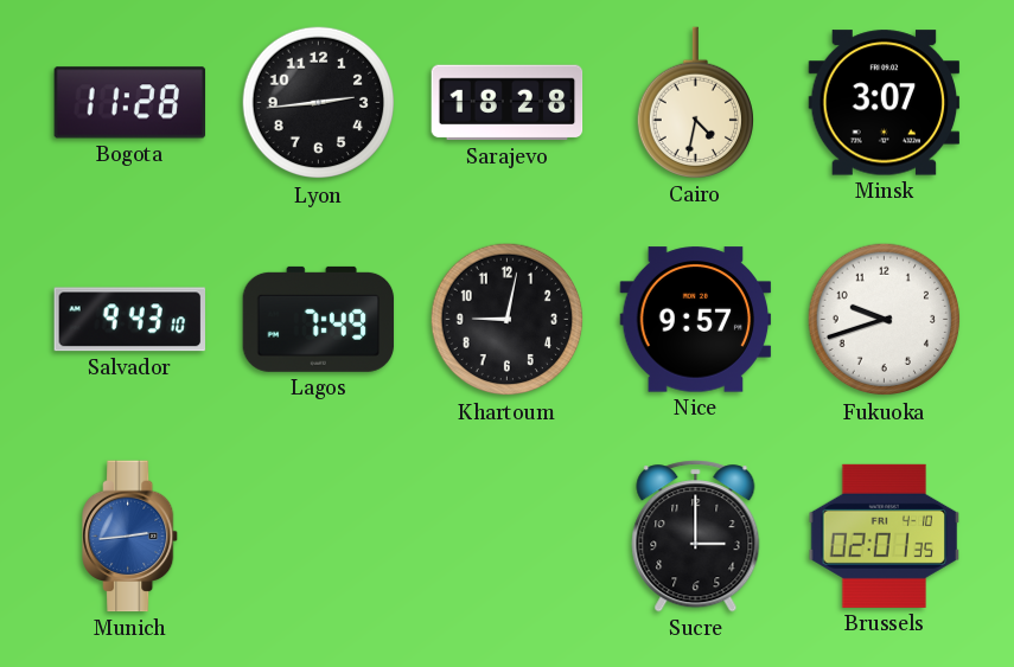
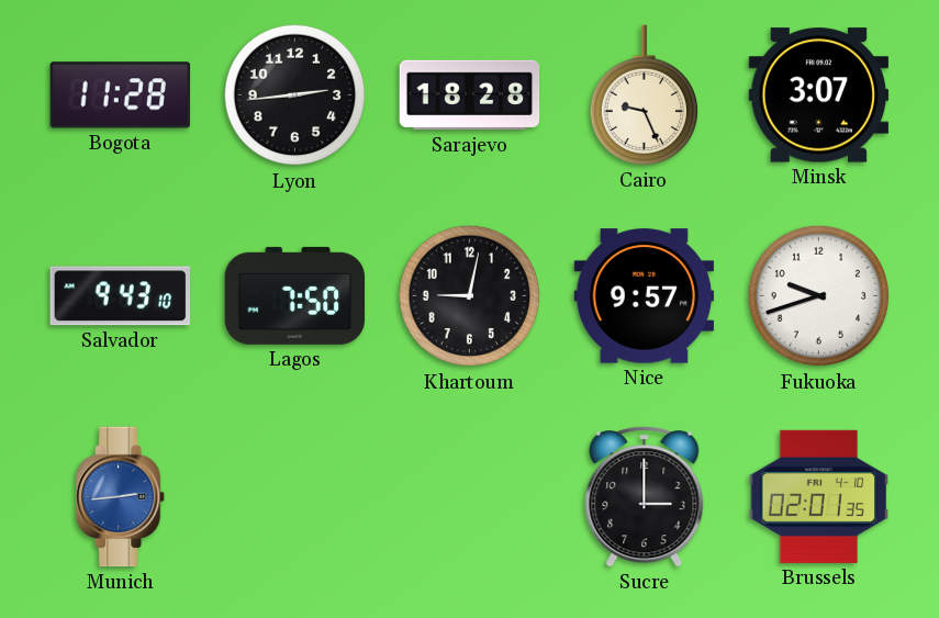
Cairo: 4:32 -> 9:26 (644, 95)
Lagos: 7:49 -> 7:50 (295, 295)
